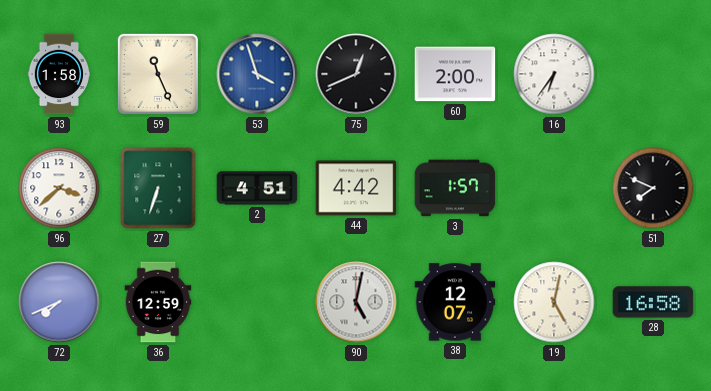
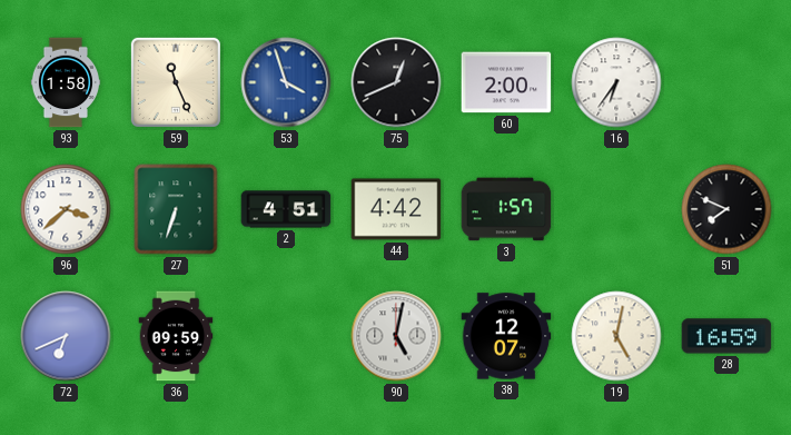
72: 7:41 -> 6:41 (66, 336)
36: 12:59 -> 09:59 (176, 336)
28: 16:58 -> 16:59 (726, 336)
